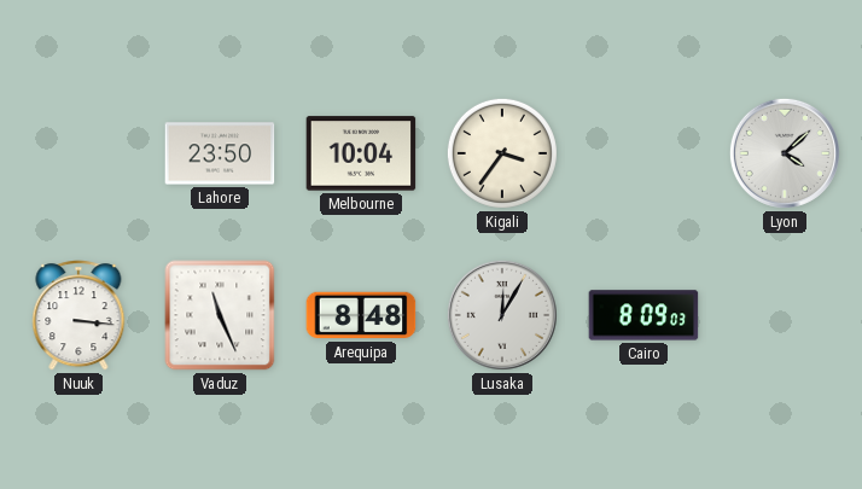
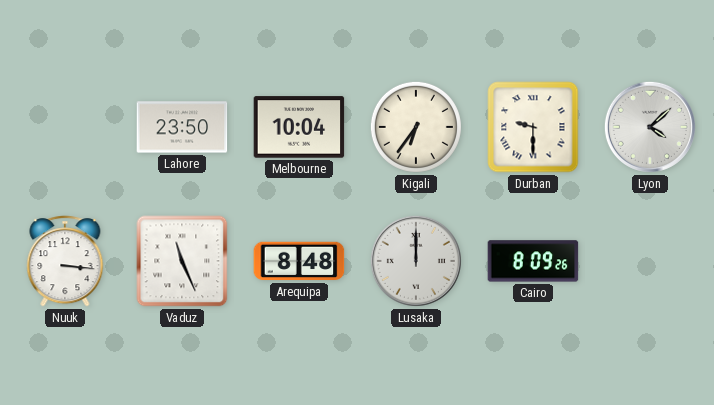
Kigali: 3:36 -> 6:36 (416, 127)
Durban: none -> 9:30 (533, 127)
Lusaka: 12:05 -> 12:00 (416, 261)
Cairo: 8:09:03 -> 8:09:26 (533, 261)
